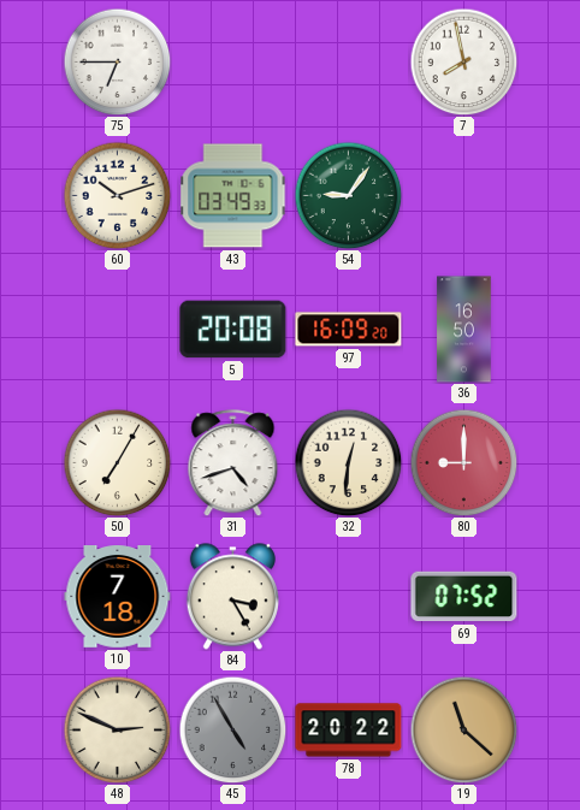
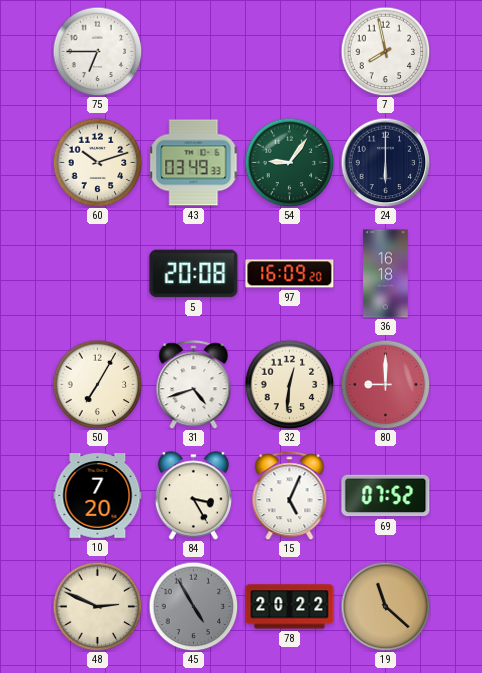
24: none -> 6:00 (385, 162)
36: 16:50 -> 16:18 (386, 274)
10: 7:18 -> 7:20 (98, 496)
15: none -> 5:04 (290, 496)
